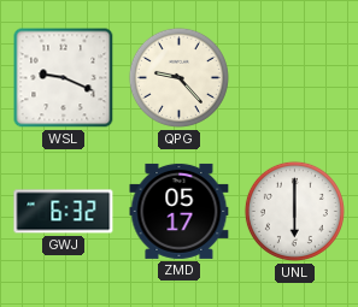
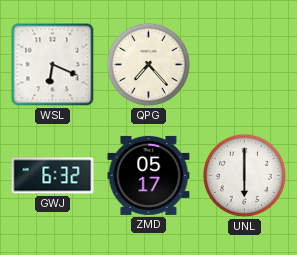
WSL: 9:19 -> 6:19 (53, 65)
QPG: 9:23 -> 7:23 (148, 64)
